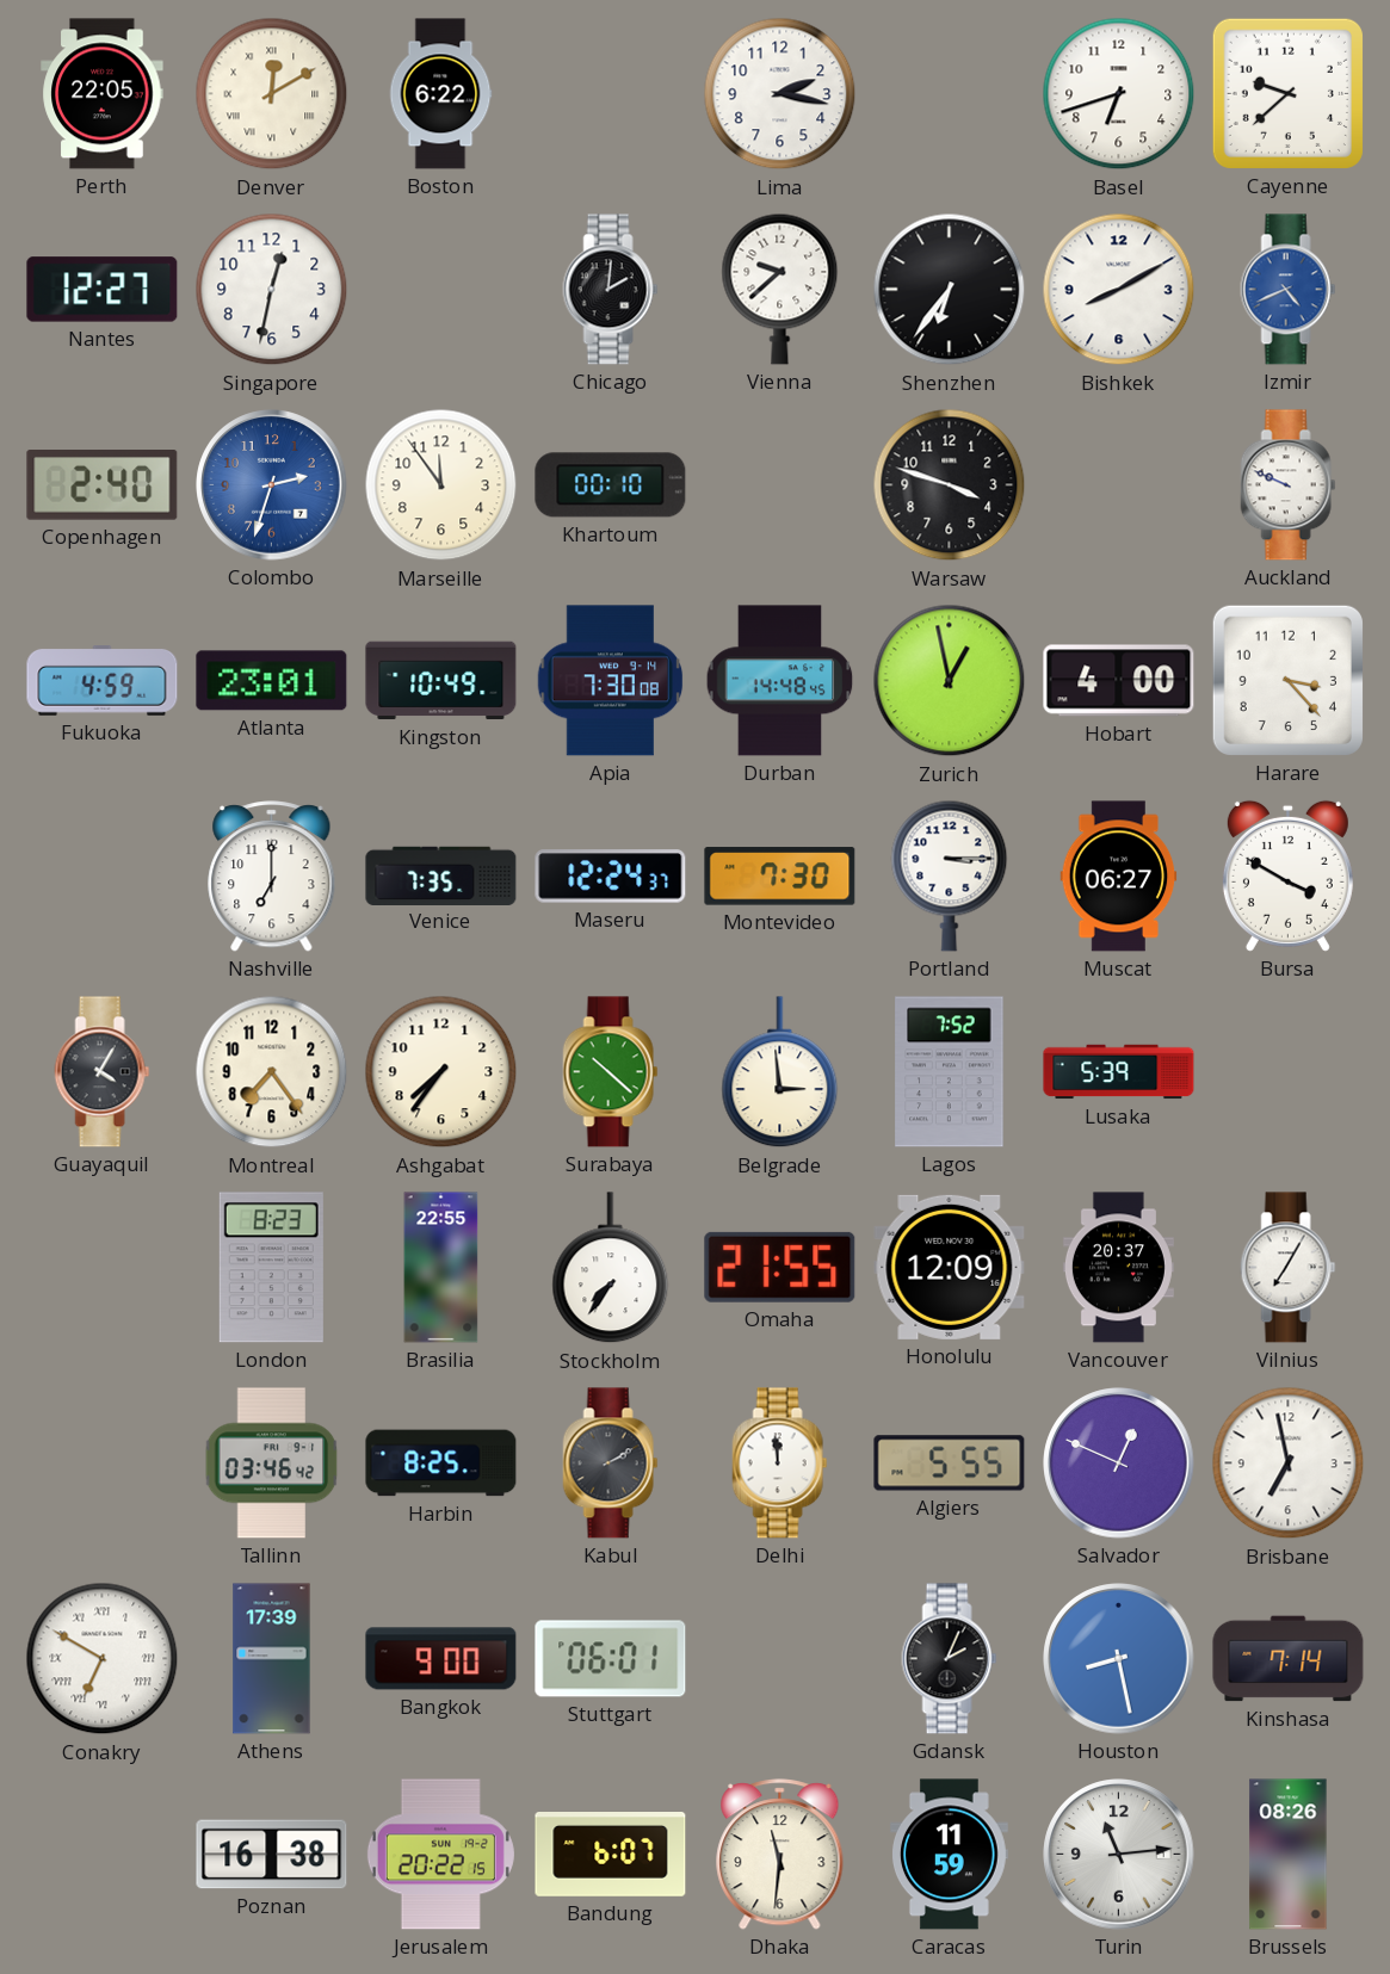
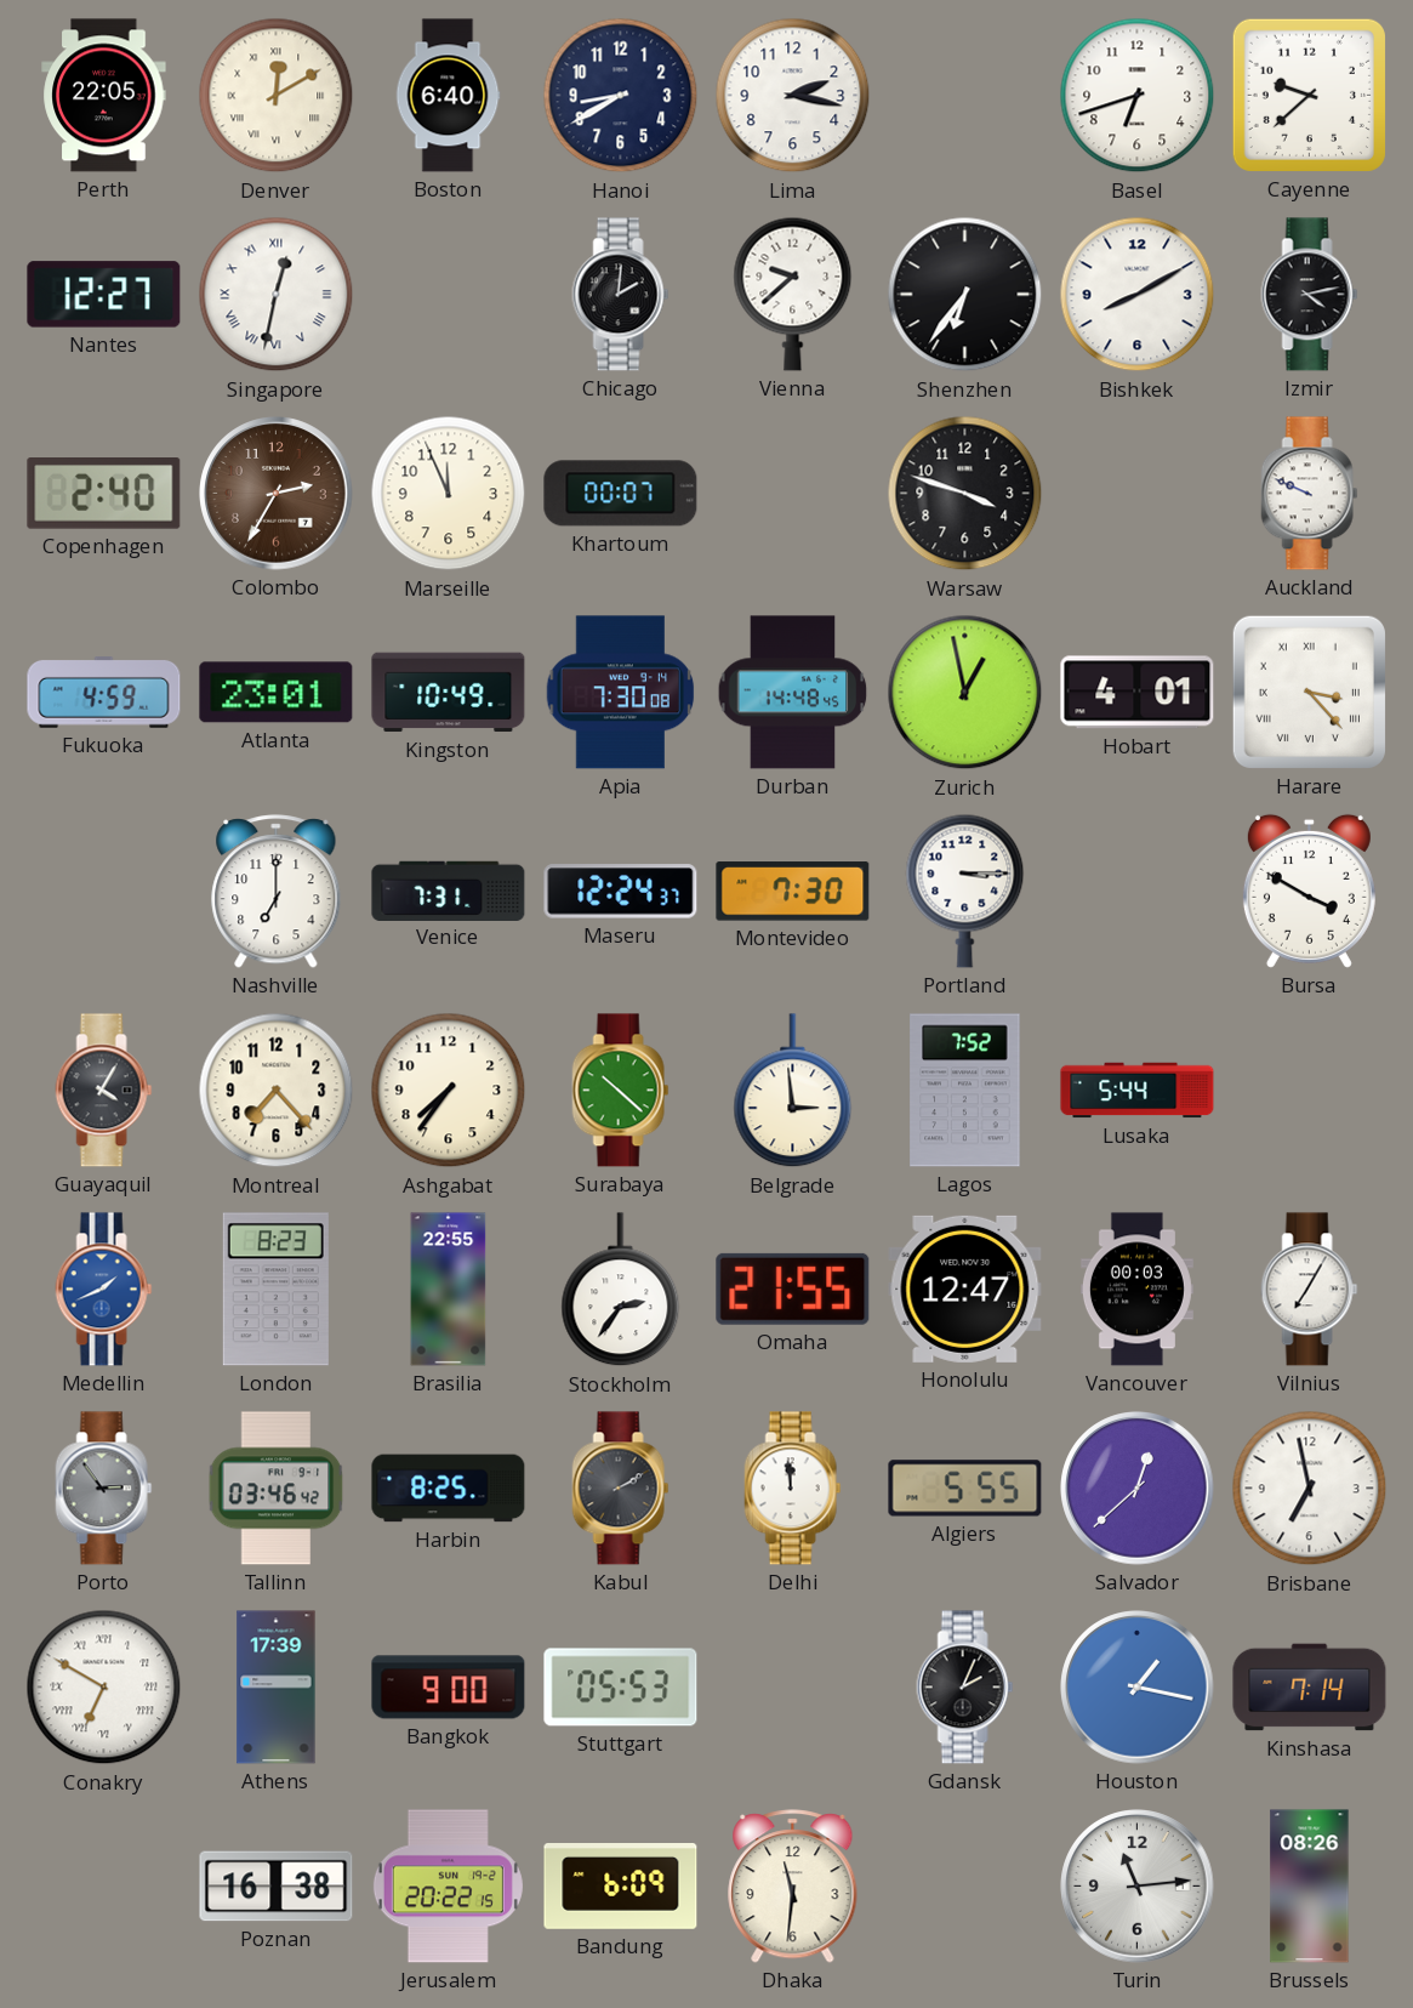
Boston: 6:22 -> 6:40 (448, 96)
Hanoi: none -> 8:40 (621, 96)
Singapore numerals: Arabic -> Roman (277, 295)
Izmir: 4:41 -> 4:13 (1310, 295)
Izmir dial: blue -> black (1310, 295)
Colombo: 2:33 -> 2:35 (277, 494)
Colombo dial: blue -> brown (277, 494)
Marseille: 11:54 -> 11:56 (449, 494)
Khartoum: 00:10 -> 00:07 (621, 494)
Hobart: 4:00 -> 4:01 (1138, 693)
Harare numerals: Arabic -> Roman (1309, 692)
Venice: 7:35 -> 7:31 (449, 891)
Muscat: 06:27 -> none (1119, 877)
Montreal: 7:24 -> 7:23 (277, 1091)
Lusaka: 5:39 -> 5:44 (1138, 1091)
Medellin: none -> 1:41 (104, 1290)
Stockholm: 7:36 -> 2:36 (621, 1290)
Honolulu: 12:09 -> 12:47 (965, 1289)
Vancouver: 20:37 -> 00:03 (1136, 1290)
Porto: none -> 2:54 (104, 1489)
Salvador: 12:49 -> 12:38 (1138, 1489)
Stuttgart: 06:01 -> 05:53 (621, 1688)
Houston: 8:28 -> 1:17 (1138, 1688)
Bandung: 6:07 -> 6:09 (621, 1887)
Caracas: 11:59 -> none (949, 1855)
